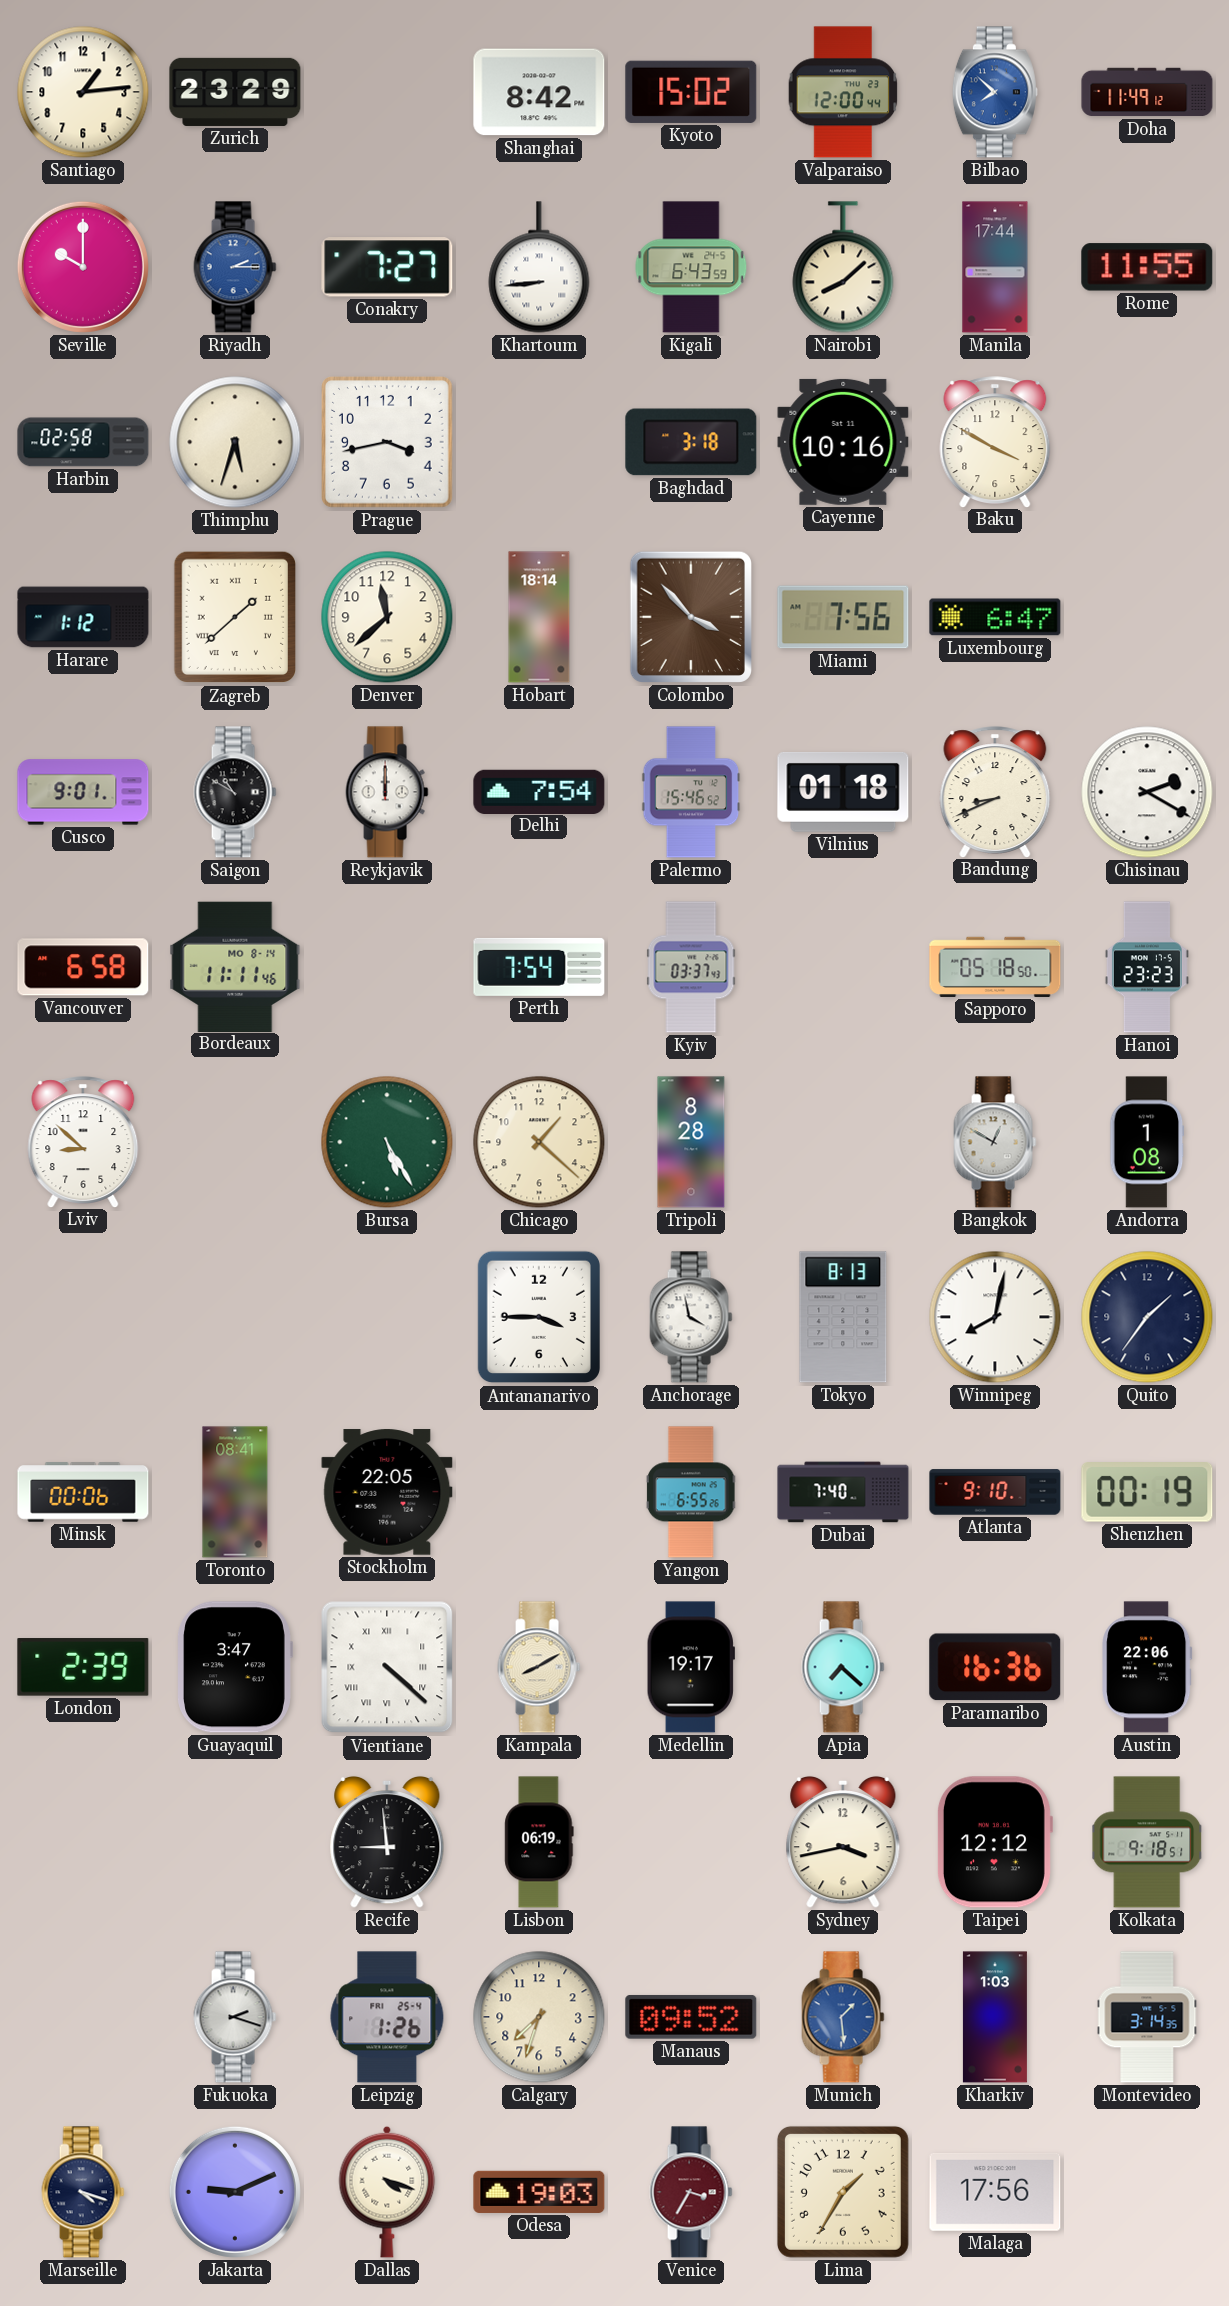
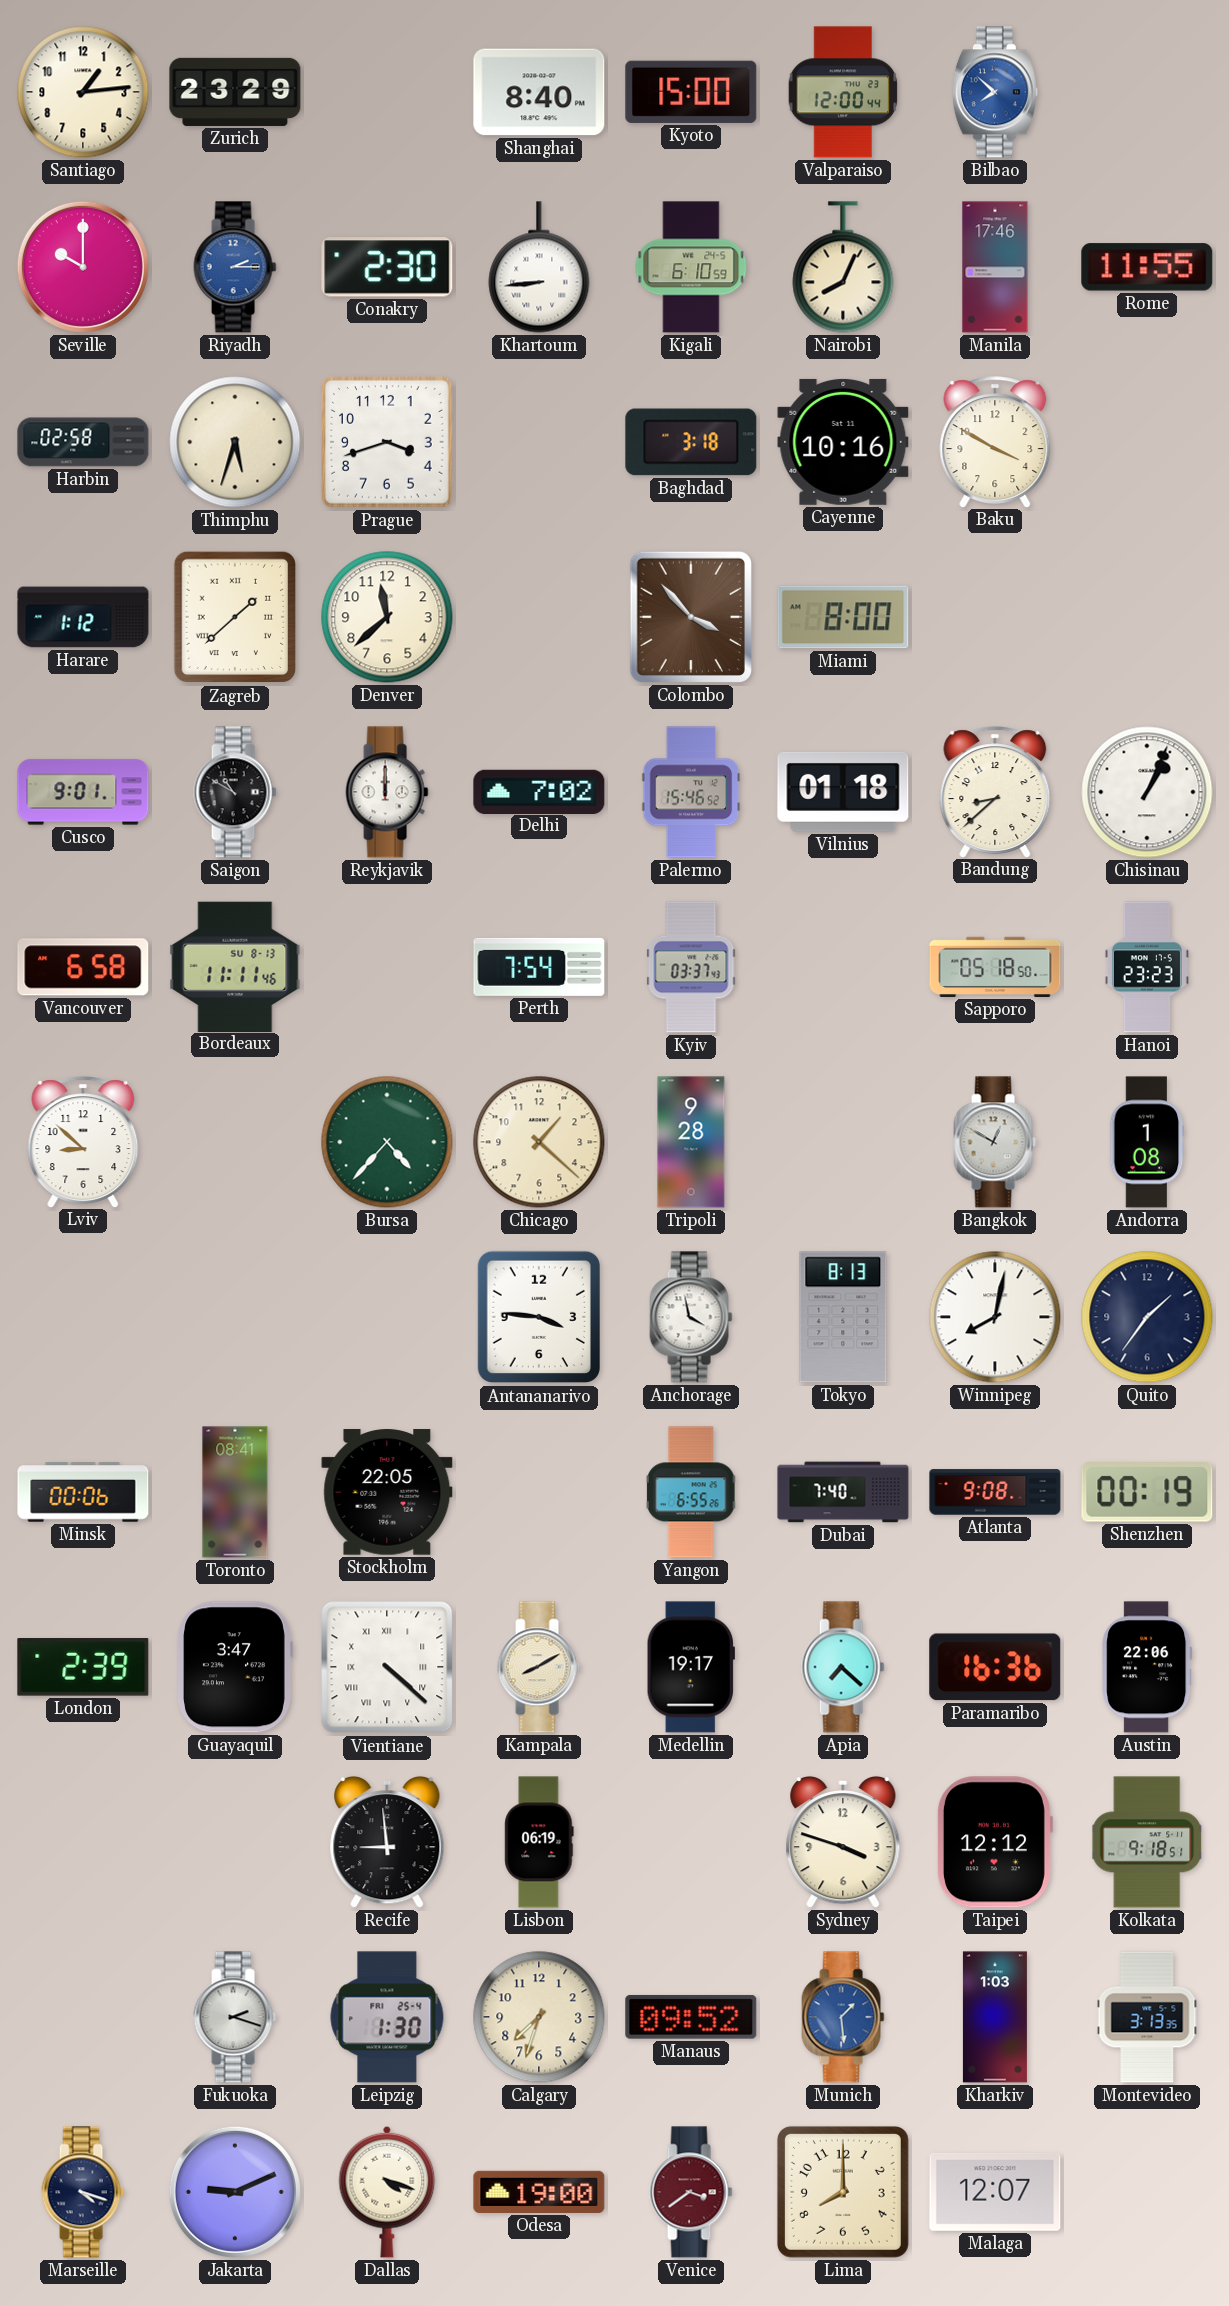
Shanghai: 8:42 -> 8:40 (539, 92)
Kyoto: 15:02 -> 15:00 (691, 92)
Doha: 11:49 -> none (1147, 92)
Conakry: 7:27 -> 2:30 (387, 267)
Kigali: 6:43 -> 6:10 (691, 267)
Nairobi: 8:08 -> 8:04 (843, 267)
Manila: 17:44 -> 17:46 (995, 267)
Prague: 3:43 -> 3:42 (388, 443)
Hobart: 18:14 -> none (539, 617)
Miami: 7:56 -> 8:00 (843, 617)
Luxembourg: 6:47 -> none (995, 617)
Delhi: 7:54 -> 7:02 (539, 791)
Bandung: 8:41 -> 8:38 (995, 792)
Chisinau: 2:20 -> 1:04 (1147, 792)
Bordeaux date: MO 8-14 -> SU 8-13 (235, 966)
Bursa: 5:25 -> 4:37 (387, 1142)
Tripoli: 8:28 -> 9:28 (691, 1142)
Antananarivo: 3:45 -> 3:46 (538, 1317)
Atlanta: 9:10 -> 9:08 (995, 1492)
Sydney: 3:43 -> 3:48 (843, 1842)
Leipzig: 1:26 -> 1:30 (387, 2017)
Montevideo: 3:14 -> 3:13 (1147, 2017)
Odesa: 19:03 -> 19:00 (539, 2192)
Venice: 3:35 -> 3:39 (691, 2192)
Lima: 1:35 -> 8:00 (843, 2192)
Malaga: 17:56 -> 12:07 (995, 2192)
